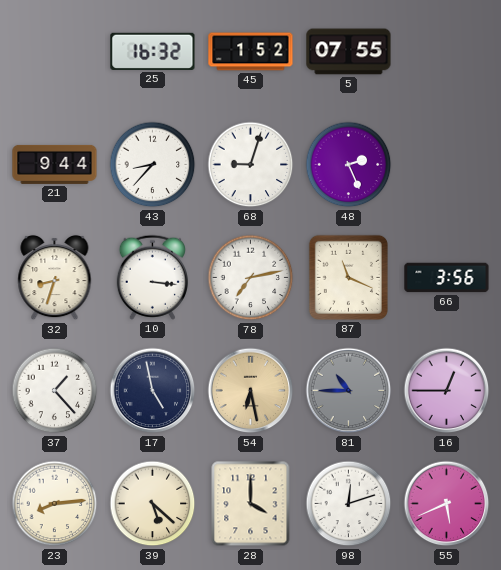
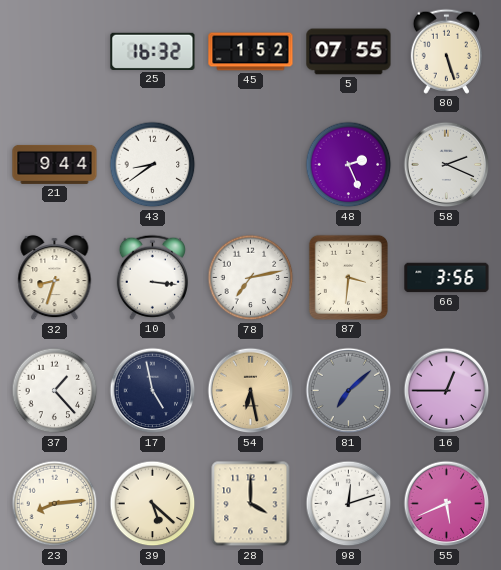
80: none -> 5:27 (446, 51)
43: 8:37 -> 8:39 (153, 165)
68: 9:03 -> none (251, 165)
58: none -> 2:19 (447, 165)
87: 11:19 -> 3:31 (348, 277)
81: 10:45 -> 7:08 (349, 391)
